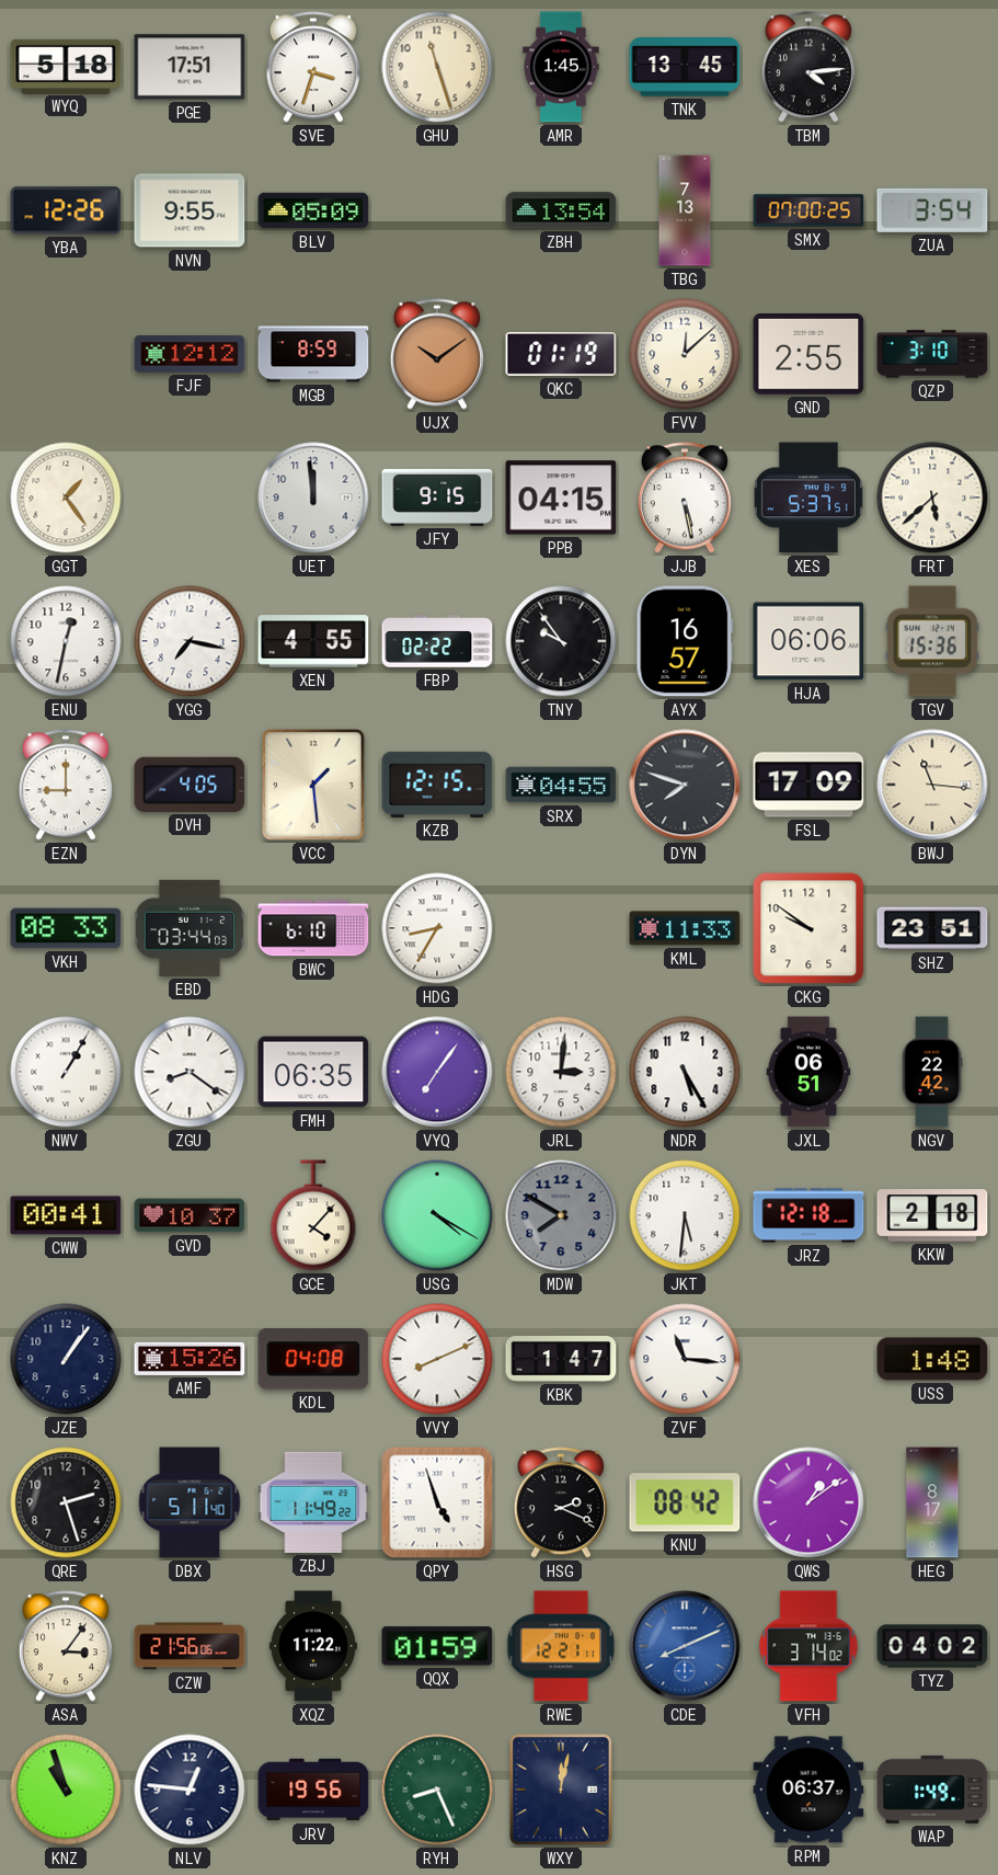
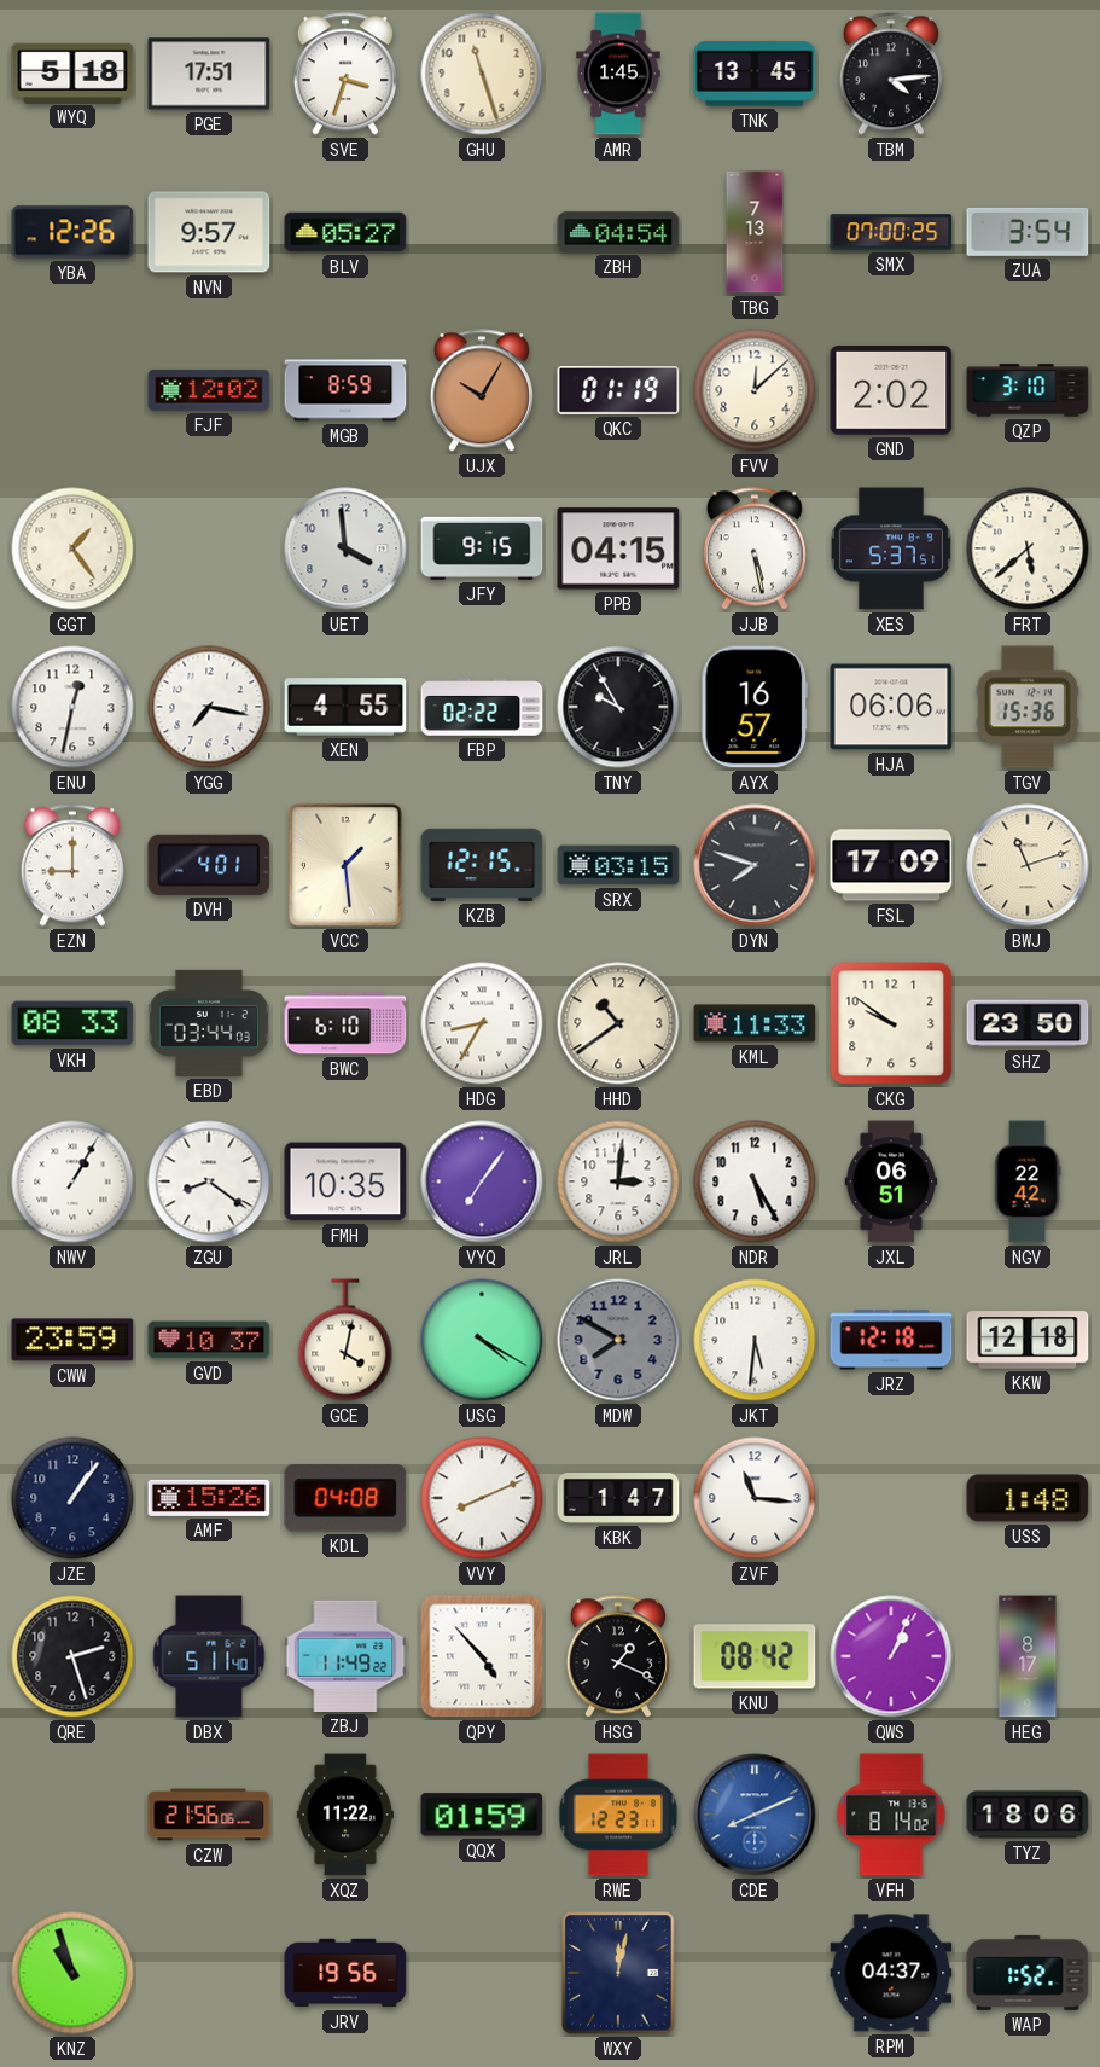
NVN: 9:55 -> 9:57 (209, 232)
BLV: 05:09 -> 05:27 (345, 232)
ZBH: 13:54 -> 04:54 (618, 232)
FJF: 12:12 -> 12:02 (209, 390)
UJX: 10:09 -> 10:05 (482, 390)
GND: 2:55 -> 2:02 (891, 391)
UET: 11:59 -> 3:59 (345, 548)
TNY: 9:54 -> 9:55 (618, 707)
DVH: 4:05 -> 4:01 (209, 865)
SRX: 04:55 -> 03:15 (618, 865)
BWJ: 11:16 -> 11:12 (1028, 865)
HHD: none -> 10:39 (618, 1023)
SHZ: 23:51 -> 23:50 (1028, 1023)
FMH: 06:35 -> 10:35 (345, 1181)
CWW: 00:41 -> 23:59 (72, 1340)
GCE: 4:07 -> 4:02 (345, 1340)
KKW: 2:18 -> 12:18 (1028, 1340)
QPY: 4:57 -> 4:53 (482, 1656)
HSG: 2:19 -> 1:19 (618, 1656)
QWS: 1:09 -> 1:04 (891, 1656)
ASA: 3:06 -> none (66, 1646)
RWE: 12:21 -> 12:23 (618, 1815)
VFH: 3:14 -> 8:14 (891, 1815)
TYZ: 04:02 -> 18:06 (1028, 1815)
NLV: 12:46 -> none (190, 1790)
RYH: 8:26 -> none (437, 1790)
RPM: 06:37 -> 04:37 (891, 1973)
WAP: 1:49 -> 1:52 (1028, 1973)
